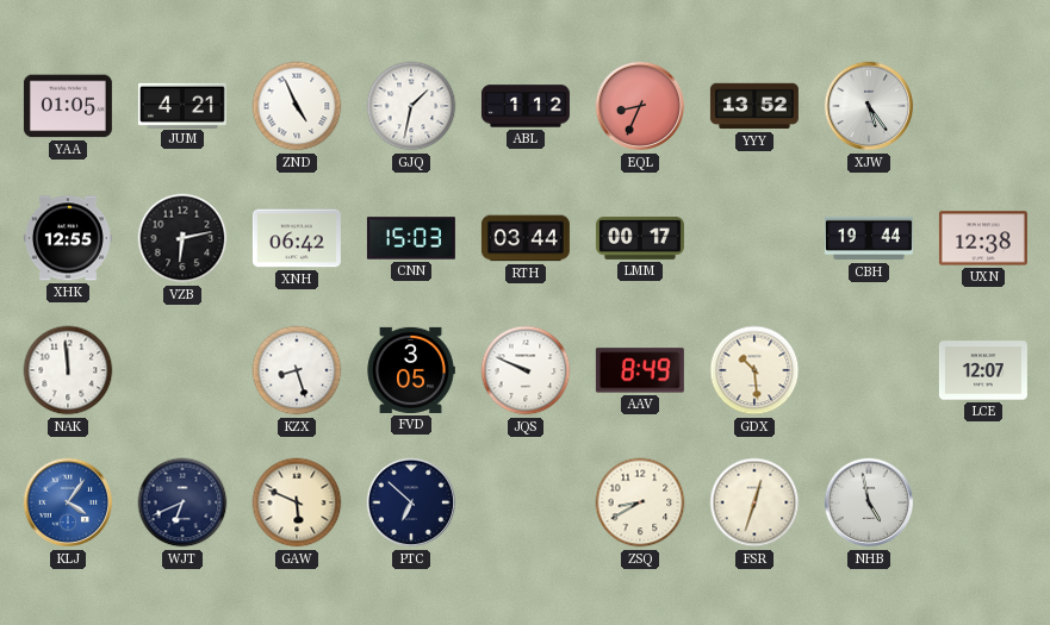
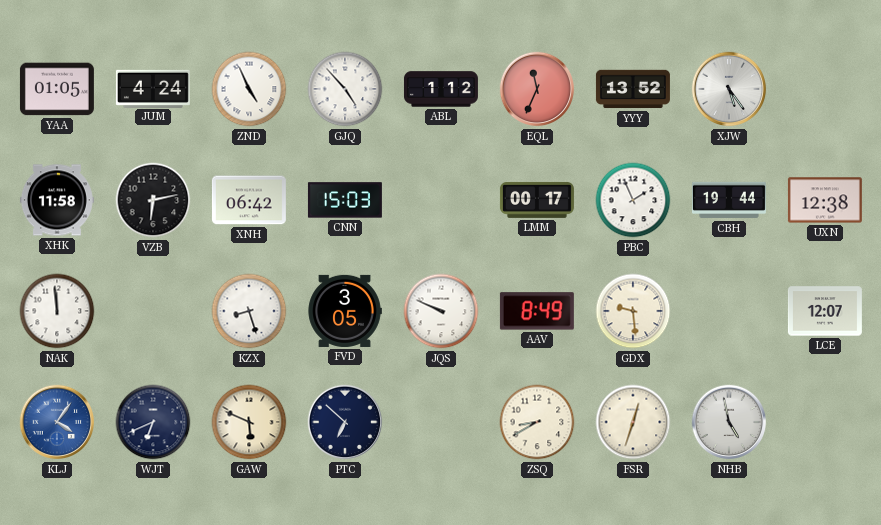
JUM: 4:21 -> 4:24 (153, 88)
GJQ: 1:32 -> 4:53 (345, 89)
EQL: 8:34 -> 11:34 (537, 89)
XHK: 12:55 -> 11:58 (57, 200)
RTH: 03:44 -> none (526, 238)
PBC: none -> 1:56 (633, 200)
GDX: 10:29 -> 9:29 (633, 311)
